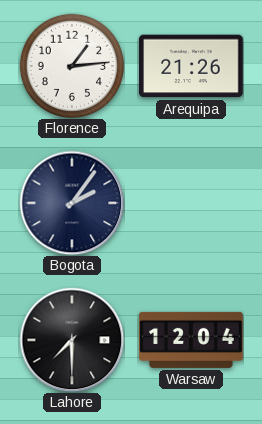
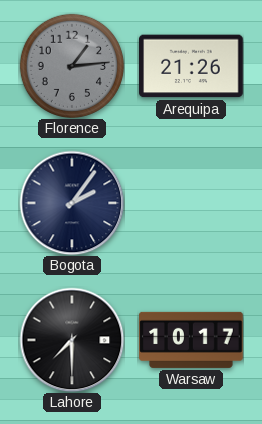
Florence dial: white -> grey (72, 66)
Warsaw: 12:04 -> 10:17 (191, 340)
